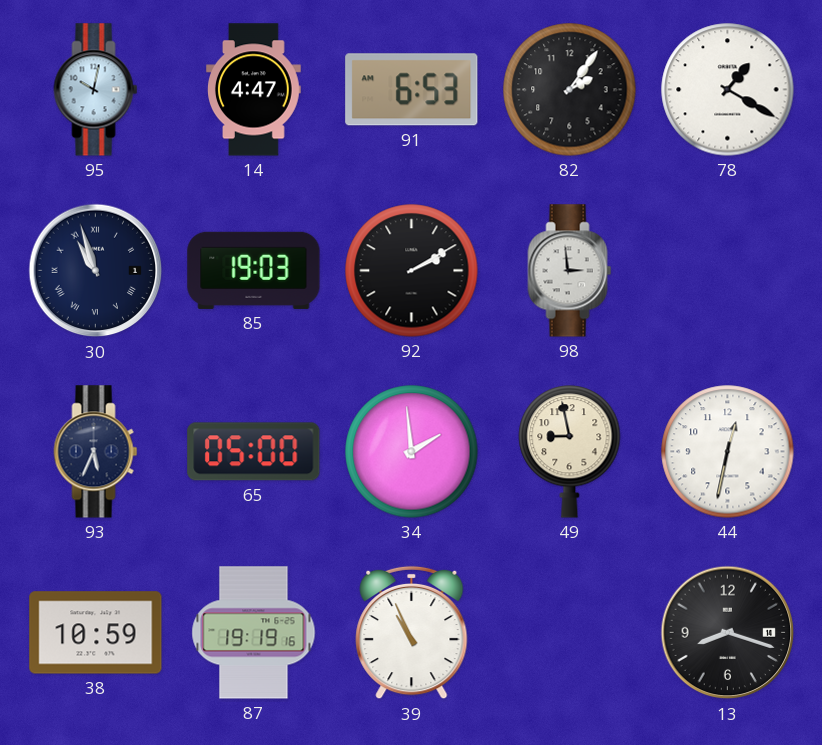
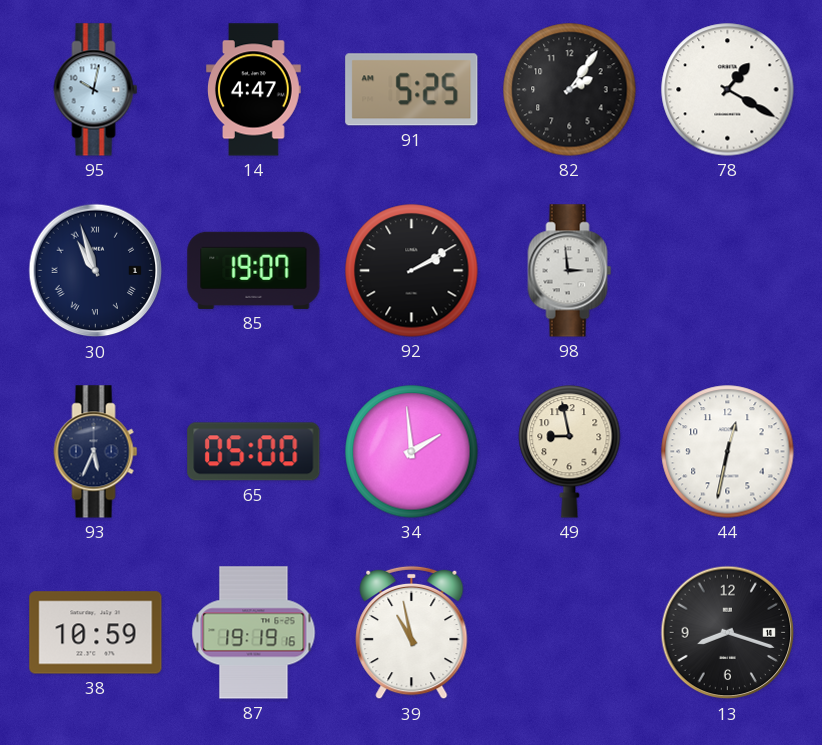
91: 6:53 -> 5:25 (412, 90)
85: 19:03 -> 19:07 (254, 270)
39: 10:56 -> 10:58 (412, 633)
